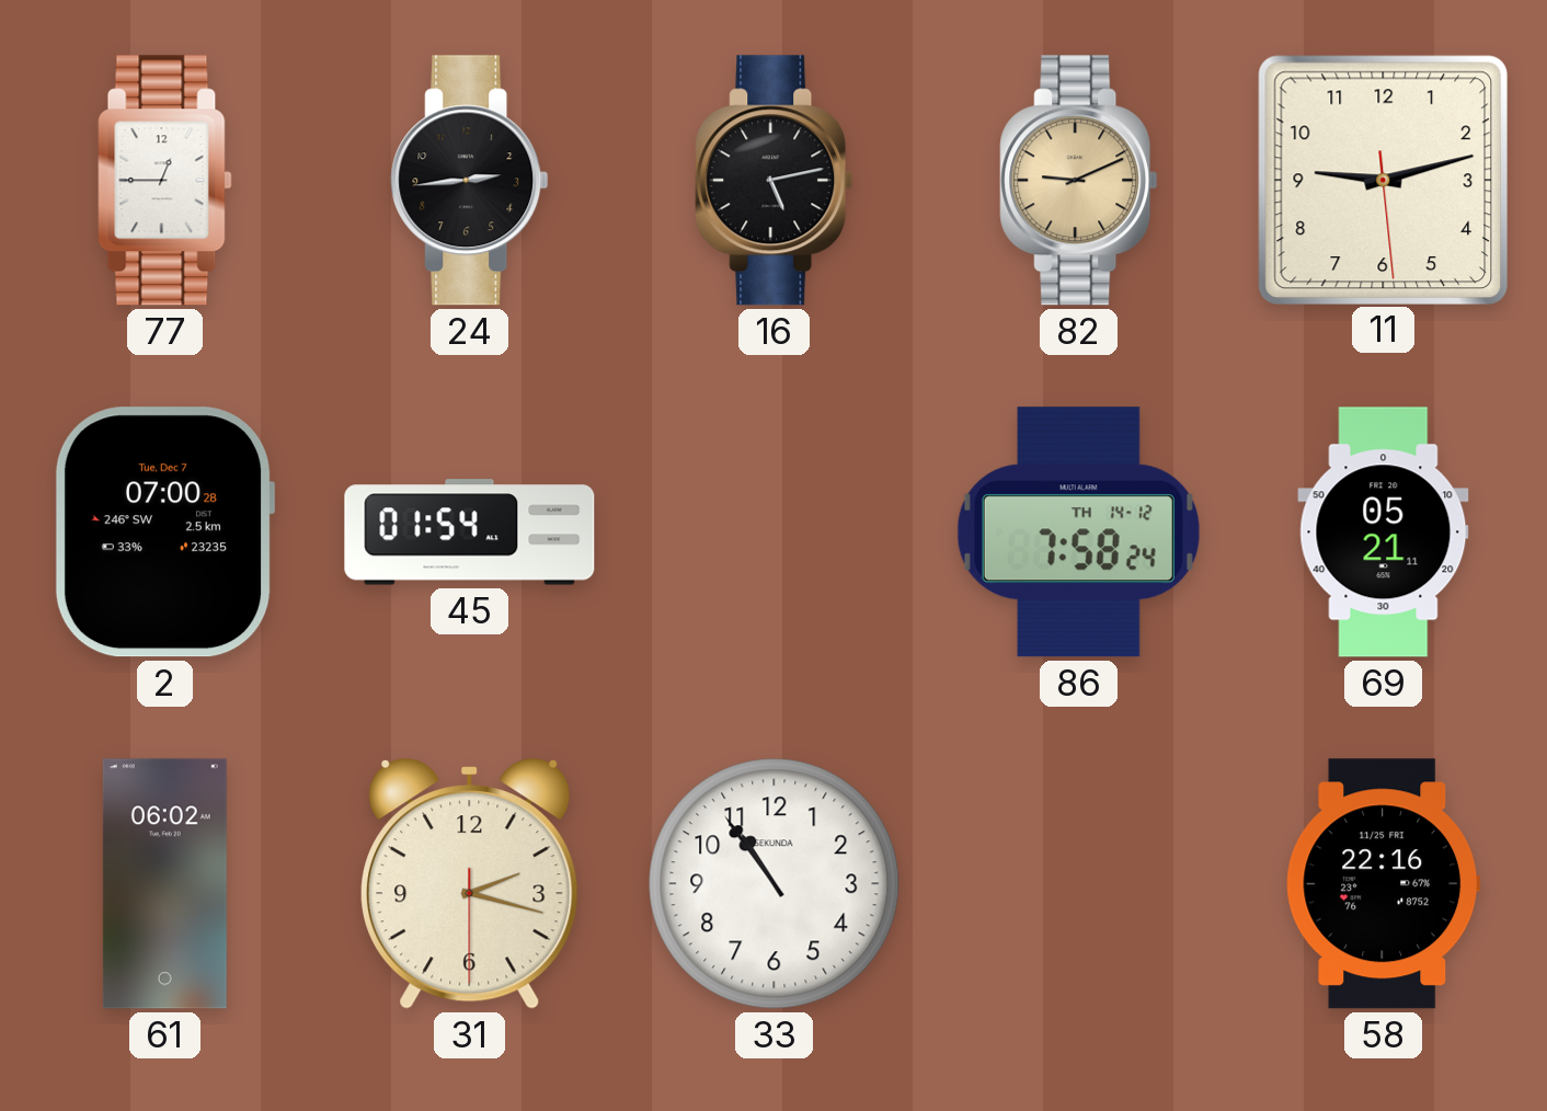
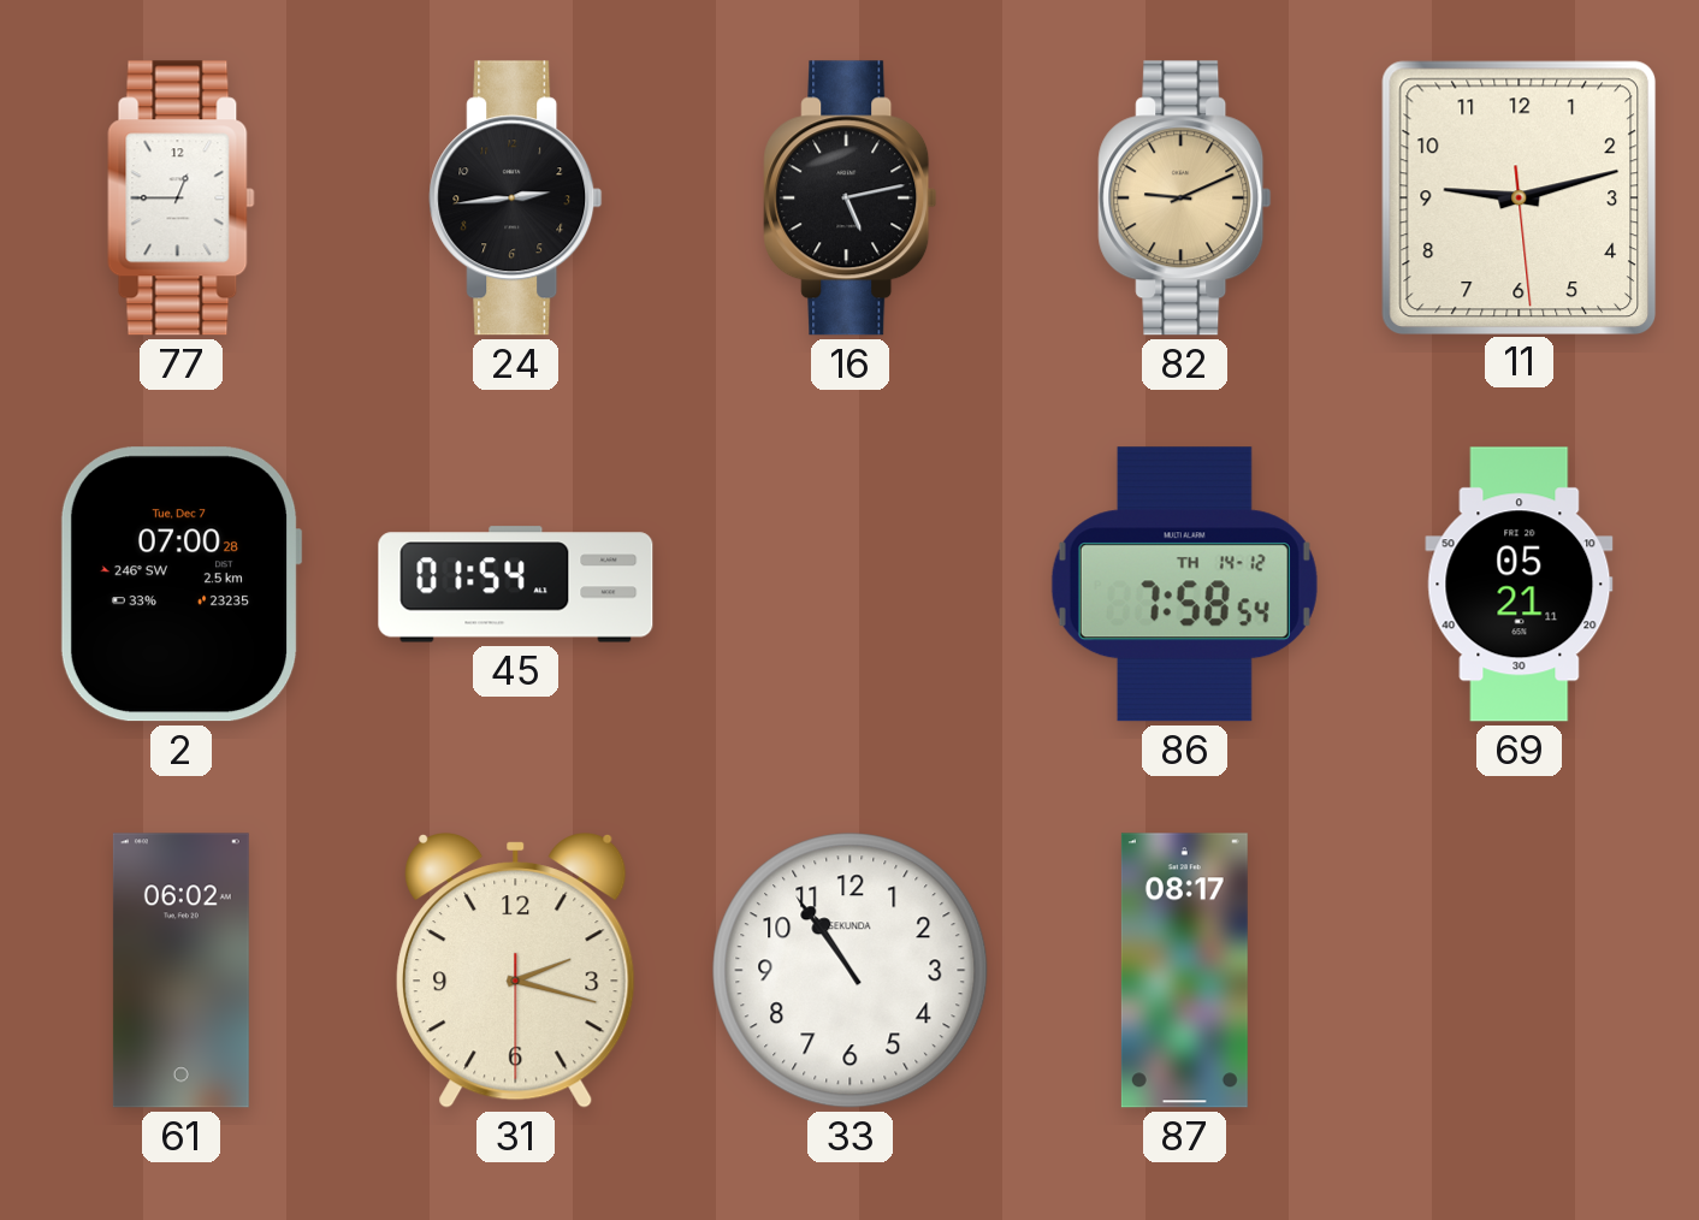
86: 7:58:24 -> 7:58:54 (1184, 585)
87: none -> 08:17 (1184, 971)
58: 22:16 -> none (1384, 884)
